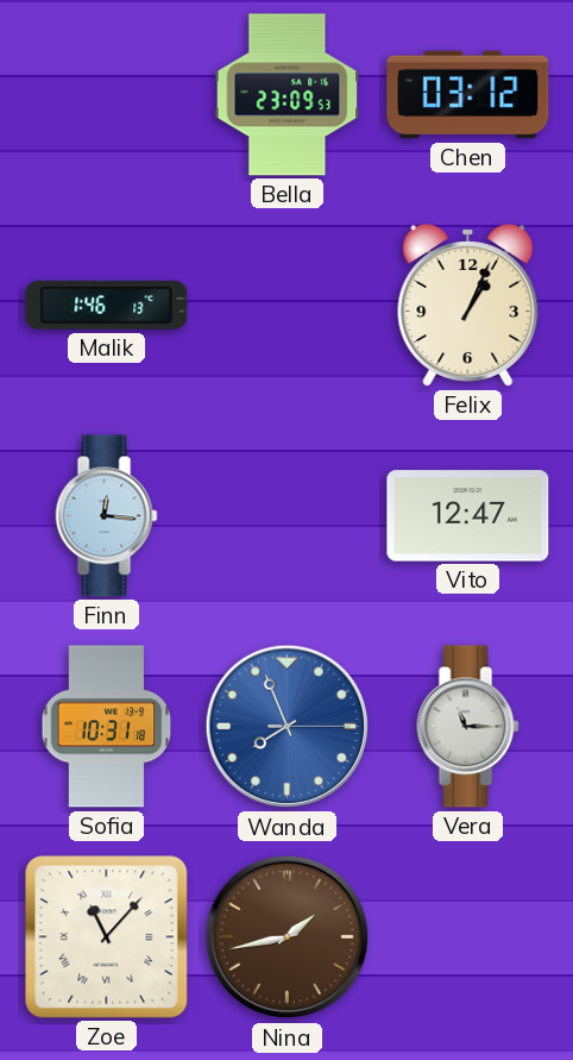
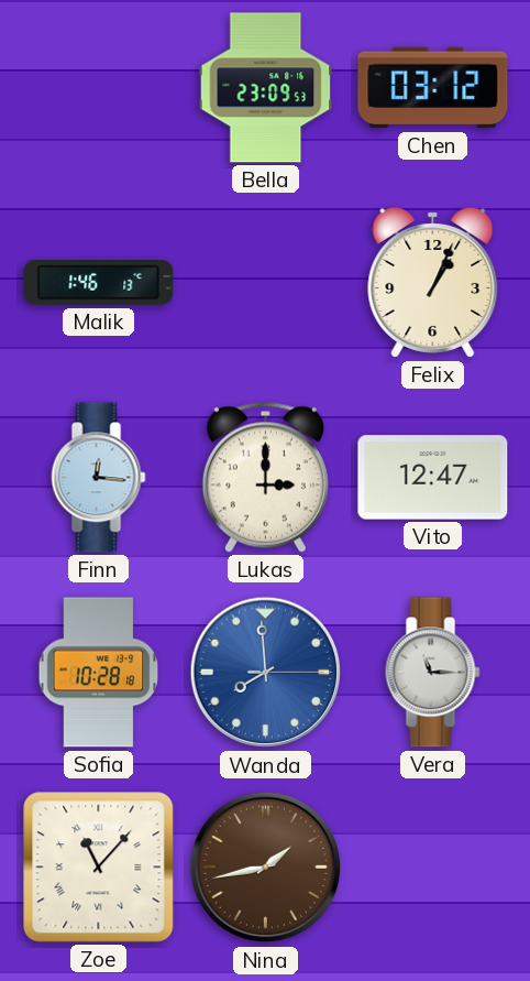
Lukas: none -> 3:00 (265, 477)
Sofia: 10:31 -> 10:28 (99, 673)
Wanda: 7:56 -> 7:59 (266, 673)
